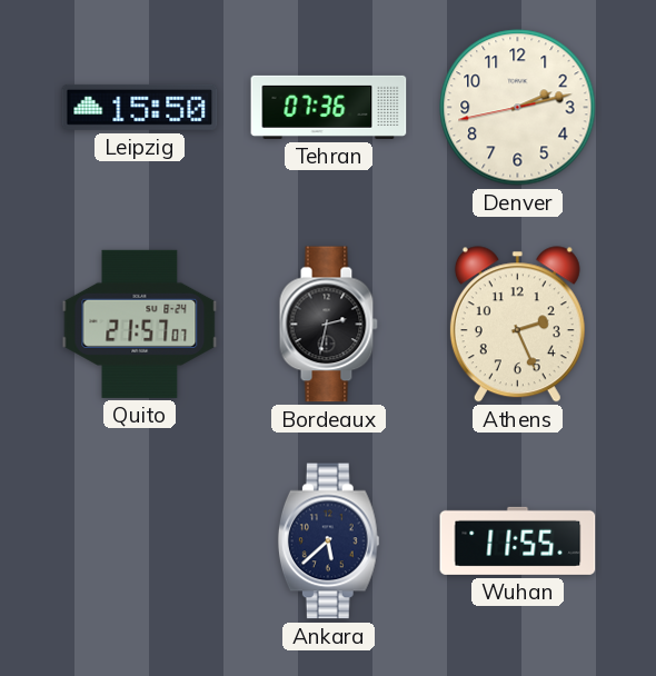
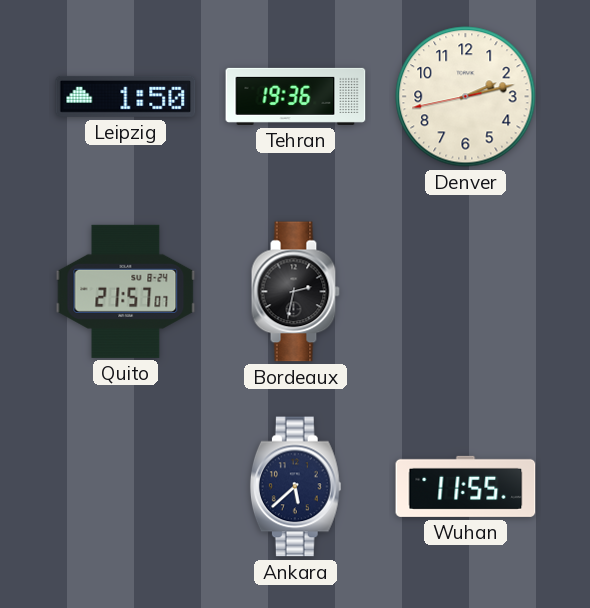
Leipzig: 15:50 -> 1:50 (126, 96)
Tehran: 07:36 -> 19:36 (296, 96)
Athens: 2:26 -> none (517, 325)
